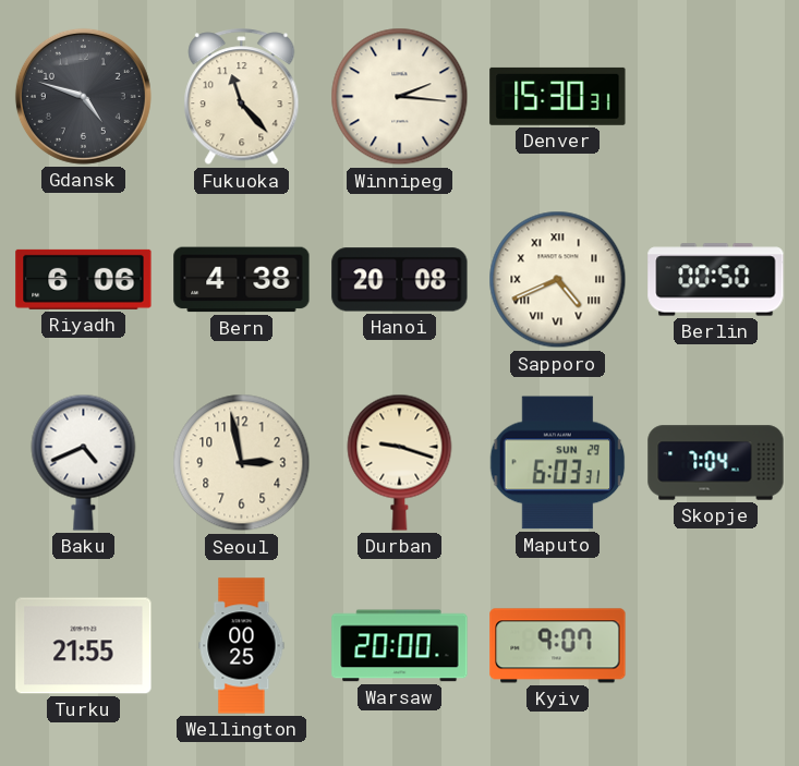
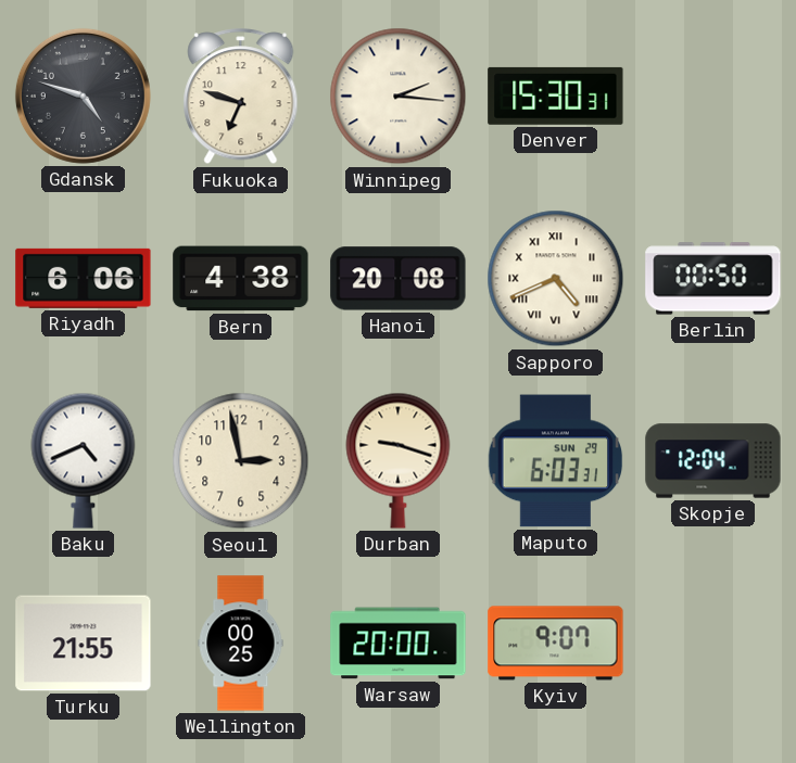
Fukuoka: 11:23 -> 6:48 (241, 97)
Skopje: 7:04 -> 12:04 (713, 461)
